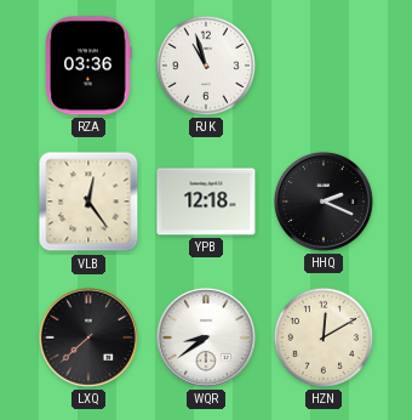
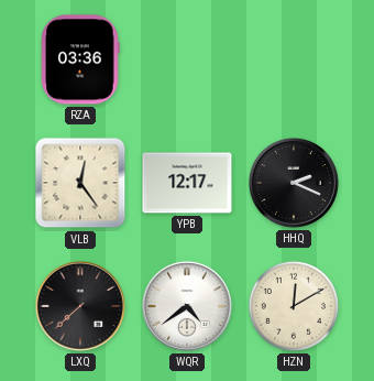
RJK: 10:57 -> none (206, 66)
YPB: 12:18 -> 12:17 (187, 183)
WQR: 8:39 -> 4:39 (187, 306)
